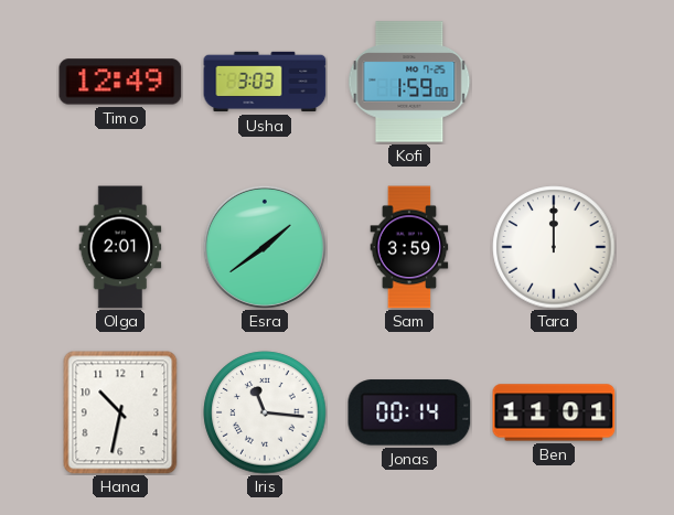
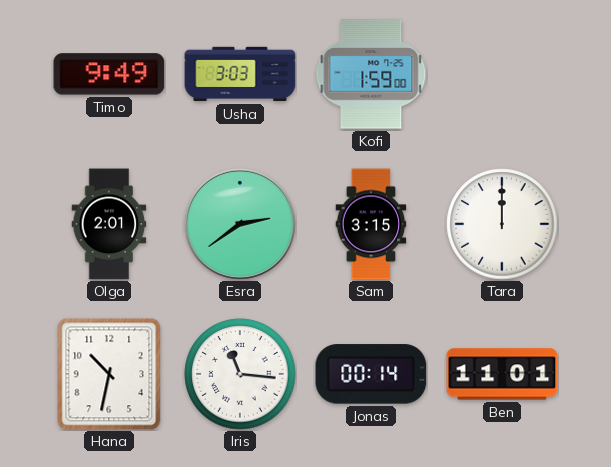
Timo: 12:49 -> 9:49 (109, 74)
Esra: 1:39 -> 2:39 (240, 224)
Sam: 3:59 -> 3:15 (371, 224)
